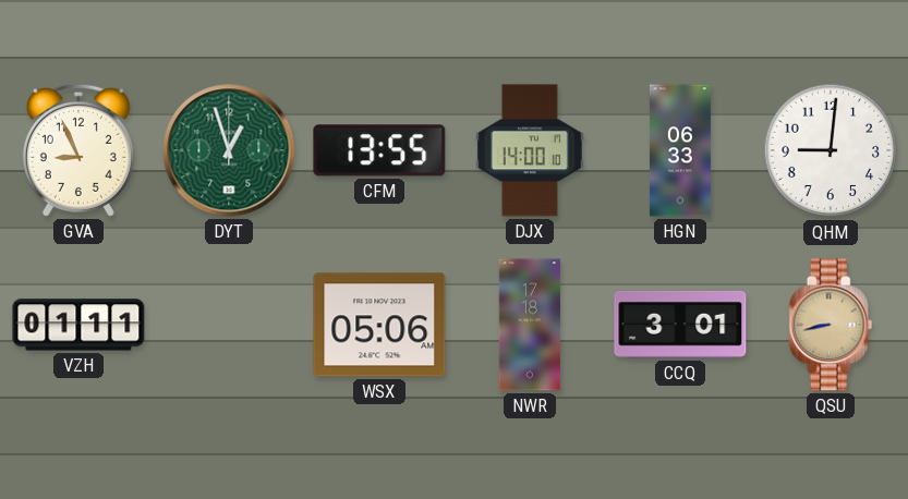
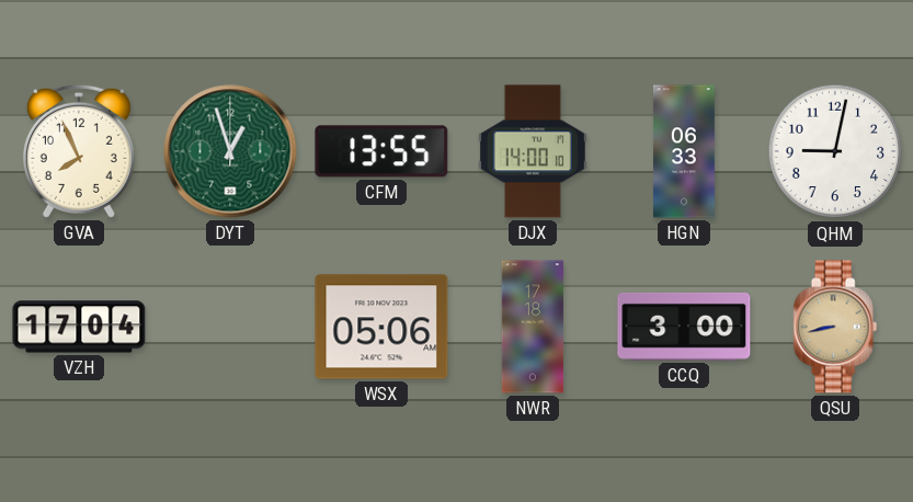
GVA: 8:56 -> 7:56 (79, 151)
QHM: 9:01 -> 9:02 (835, 151)
VZH: 01:11 -> 17:04 (79, 327)
CCQ: 3:01 -> 3:00 (684, 327)
